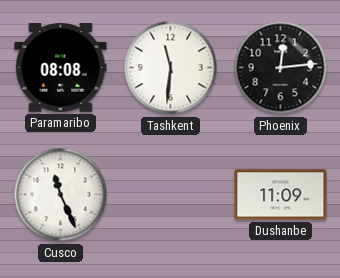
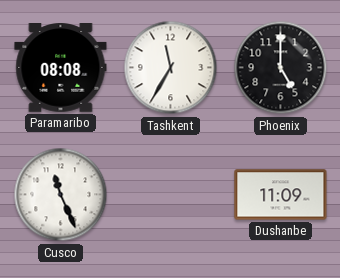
Tashkent: 11:31 -> 11:35 (171, 68)
Phoenix: 12:14 -> 5:00 (281, 68)
